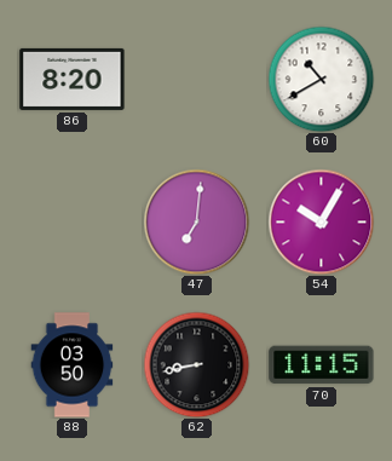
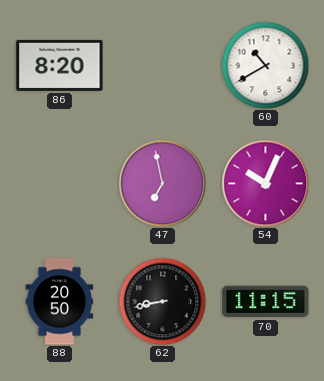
47: 7:01 -> 6:58 (162, 183)
54: 10:05 -> 10:04 (265, 183)
88: 03:50 -> 20:50 (60, 302)
